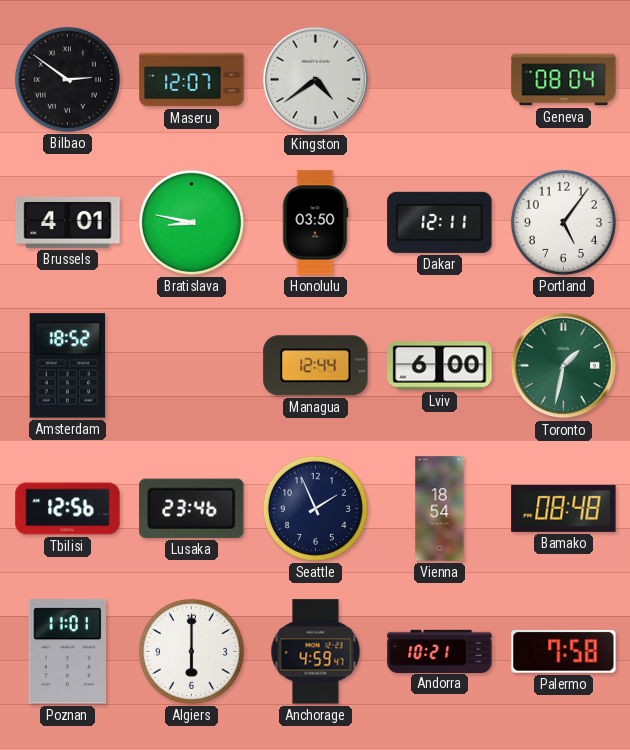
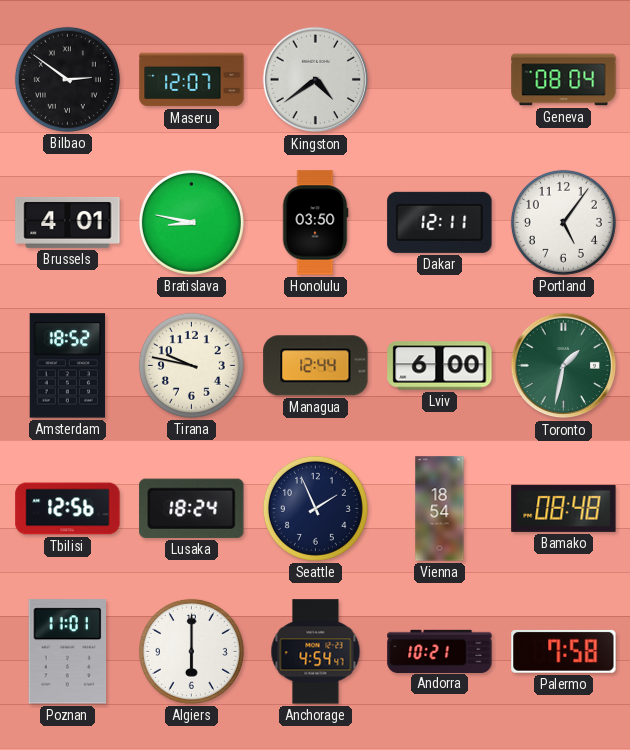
Tirana: none -> 9:47 (191, 365)
Lusaka: 23:46 -> 18:24 (192, 508)
Anchorage: 4:59 -> 4:54 (316, 652)
